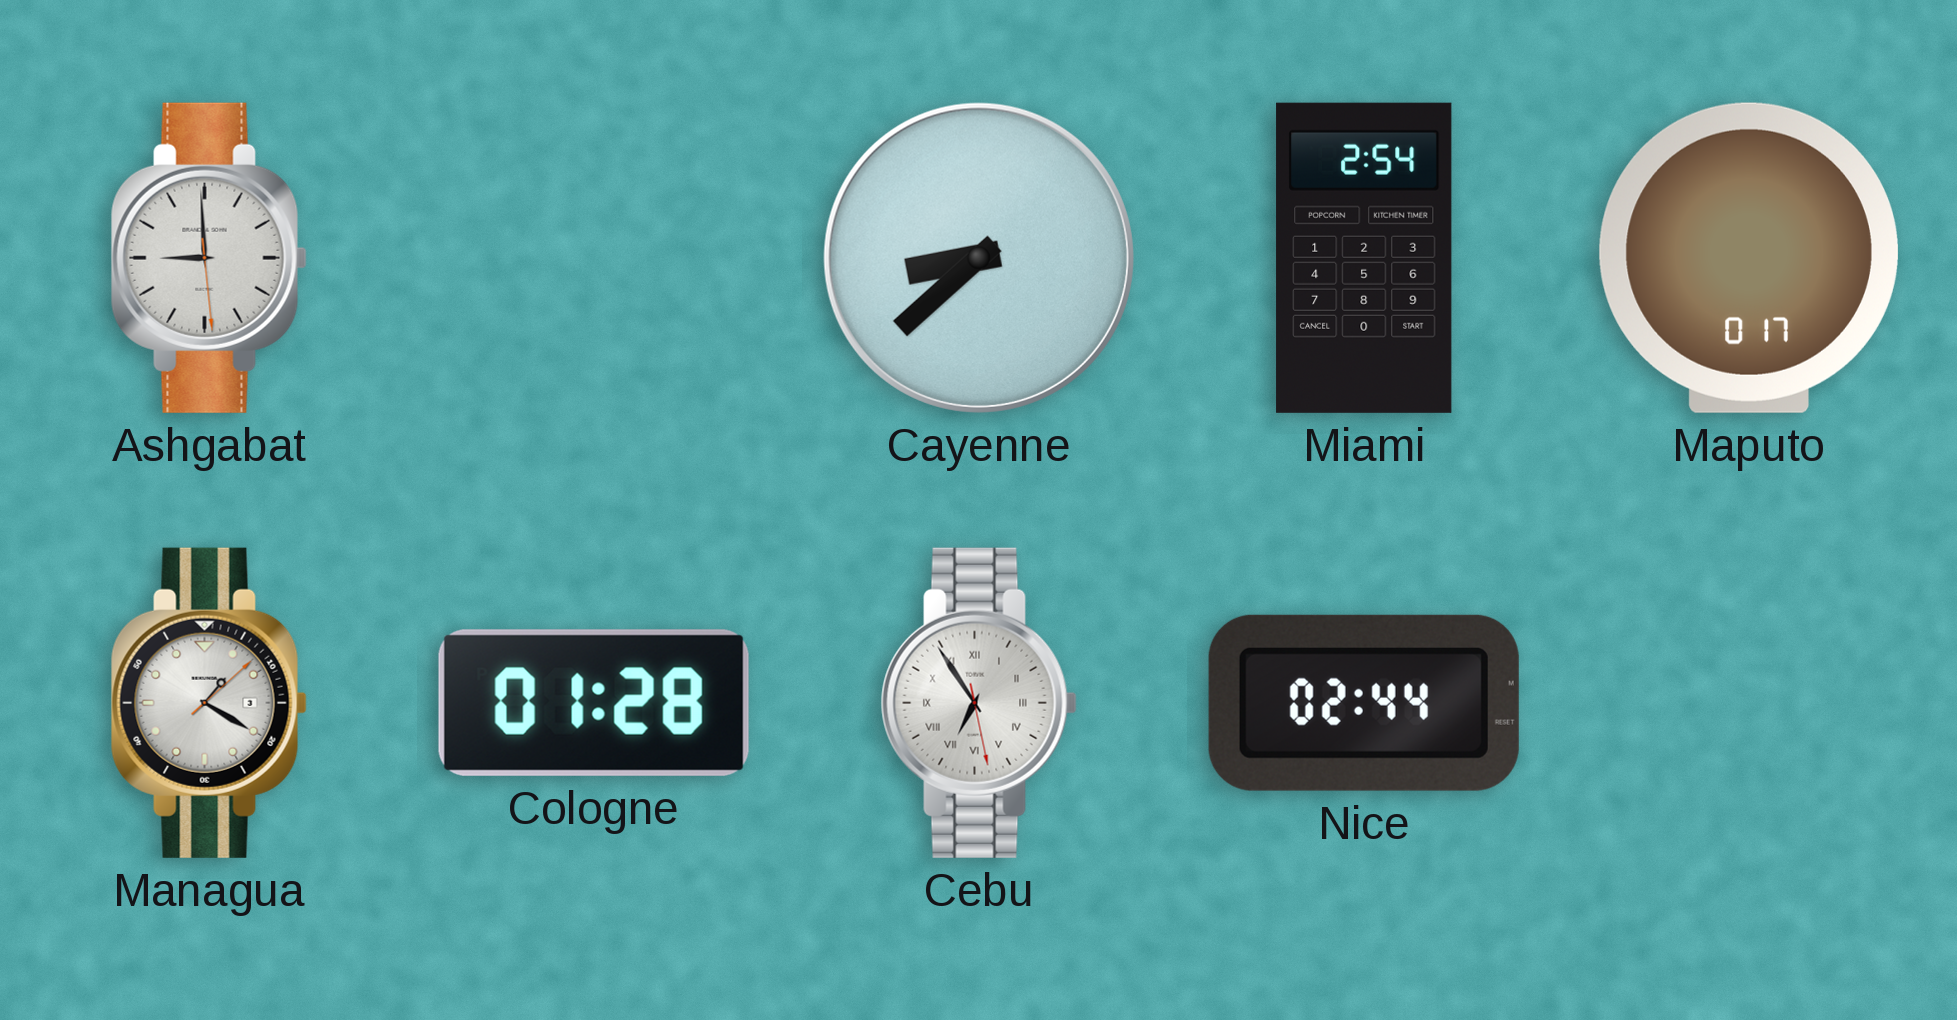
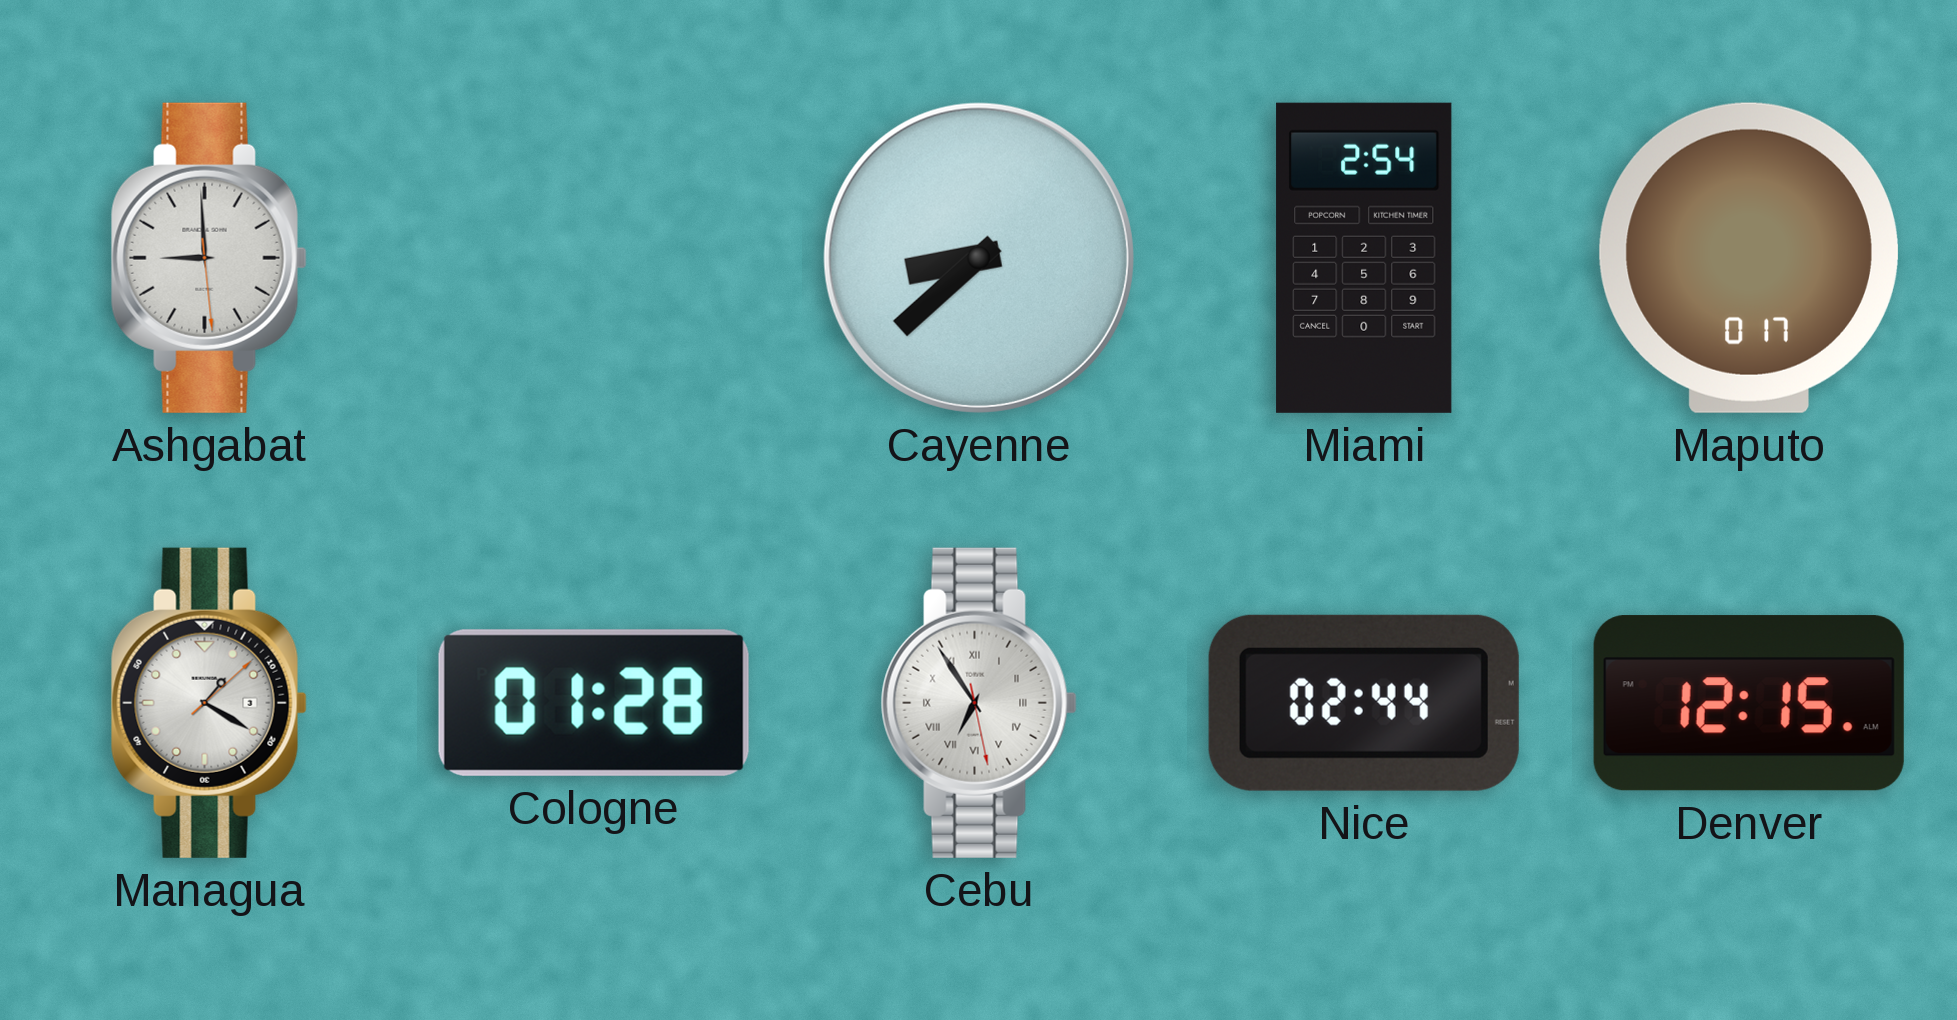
Denver: none -> 12:15 (1749, 703)
